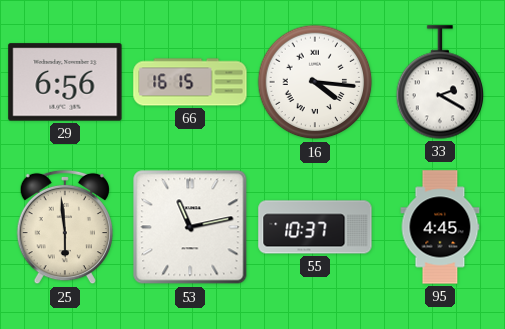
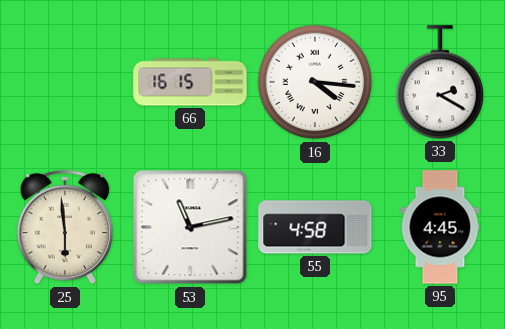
29: 6:56 -> none (65, 82)
55: 10:37 -> 4:58 (315, 227)
